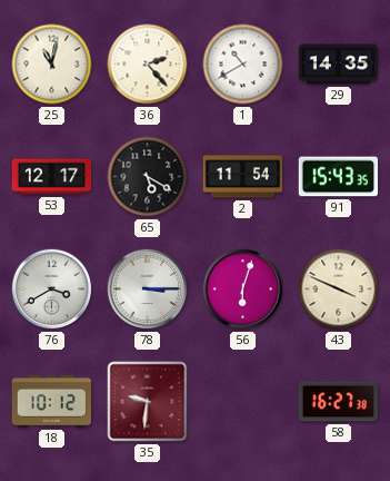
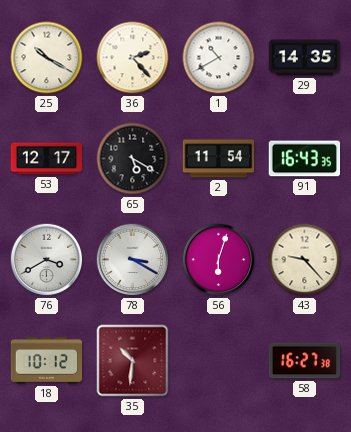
25: 11:02 -> 10:20 (47, 58)
91: 15:43 -> 16:43 (305, 159)
78: 3:15 -> 3:20 (133, 260)
43: 3:49 -> 9:23 (305, 260)
35: 9:31 -> 10:31 (133, 361)
